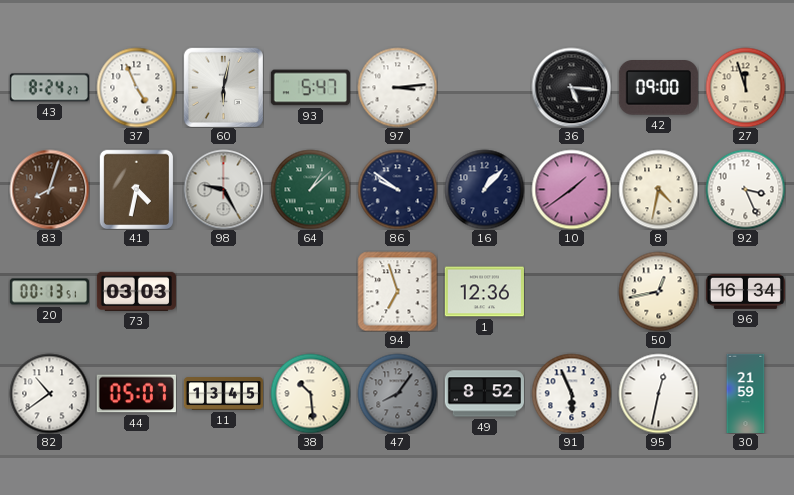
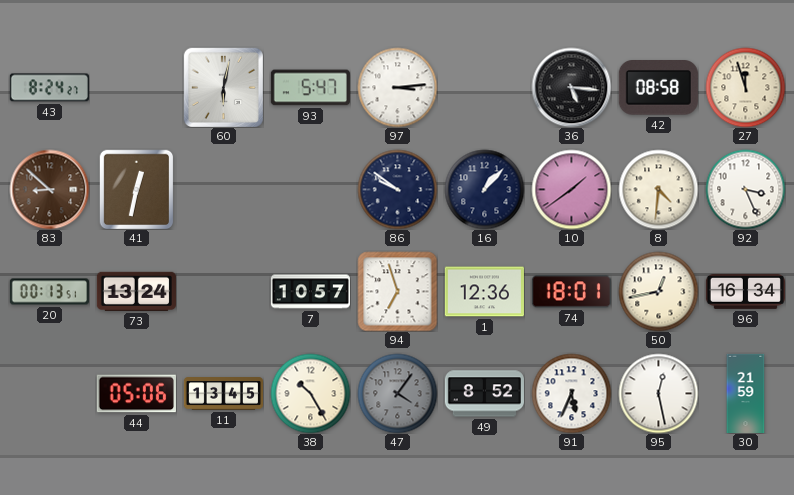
37: 4:56 -> none (136, 87)
42: 09:00 -> 08:58 (658, 88)
83: 8:03 -> 8:52 (49, 189)
41: 4:32 -> 12:32 (137, 189)
98: 9:25 -> none (223, 189)
64: 1:08 -> none (310, 189)
8: 4:32 -> 4:31 (658, 189)
73: 03:03 -> 13:24 (136, 291)
7: none -> 10:57 (310, 292)
74: none -> 18:01 (571, 292)
82: 10:39 -> none (49, 393)
44: 05:07 -> 05:06 (136, 394)
38: 10:29 -> 10:25 (310, 393)
47: 8:06 -> 4:06 (397, 393)
91: 5:56 -> 5:34 (571, 393)
95: 12:32 -> 12:28 (658, 393)
